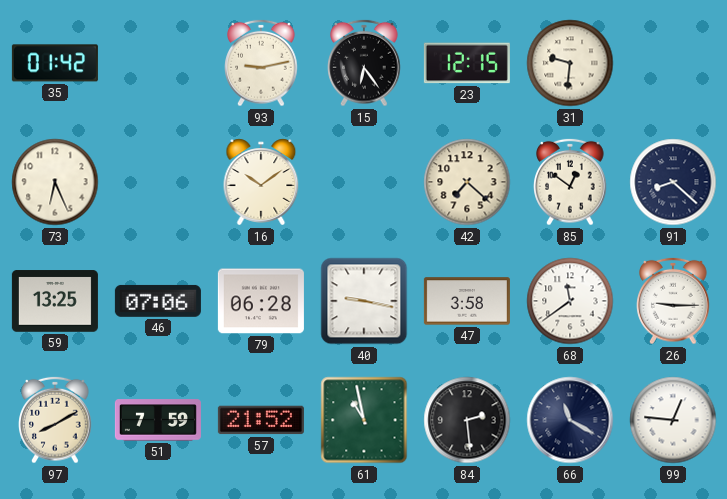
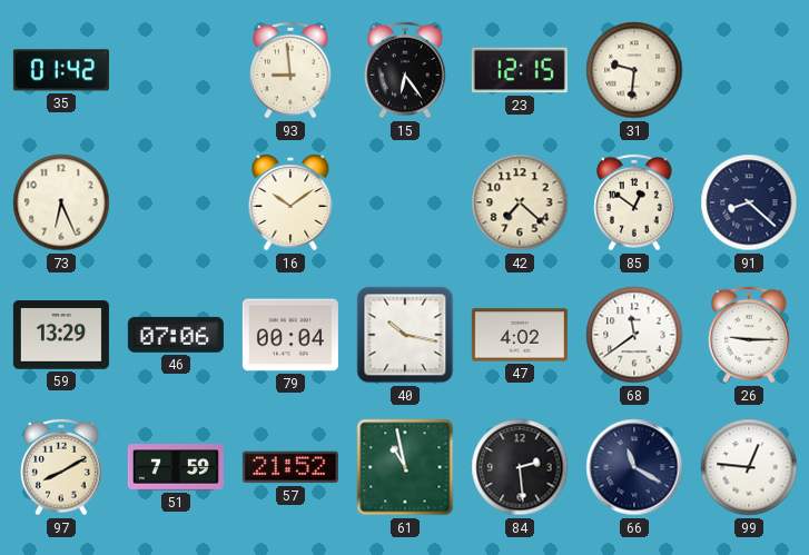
93: 9:13 -> 8:59 (290, 70)
59: 13:25 -> 13:29 (61, 335)
79: 06:28 -> 00:04 (290, 335)
40: 9:17 -> 10:17 (405, 335)
47: 3:58 -> 4:02 (520, 335)
